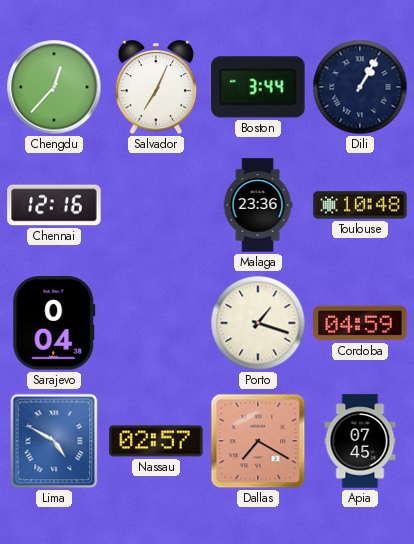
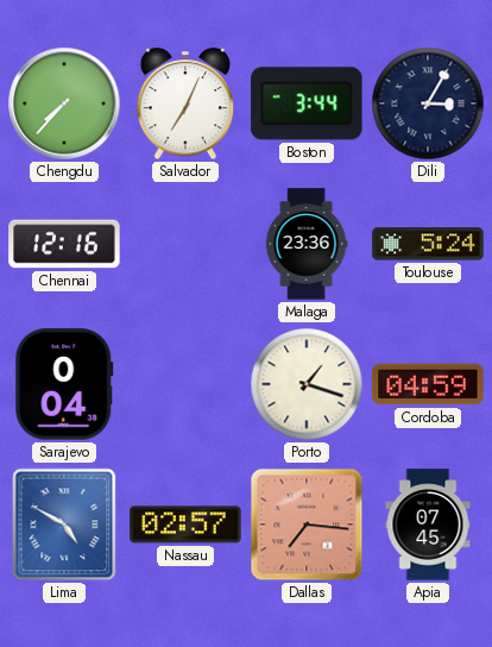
Chengdu: 12:37 -> 7:37 (64, 103)
Dili: 1:05 -> 3:05 (428, 103)
Toulouse: 10:48 -> 5:24 (428, 244)
Dallas: 7:20 -> 7:16 (307, 524)
